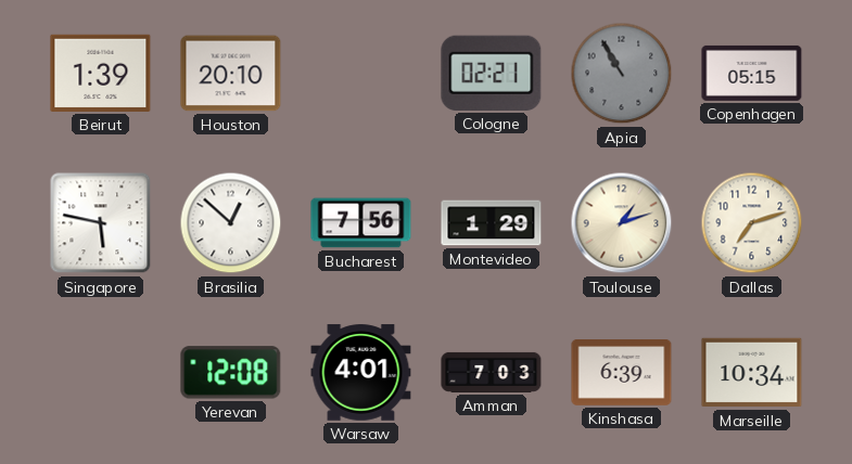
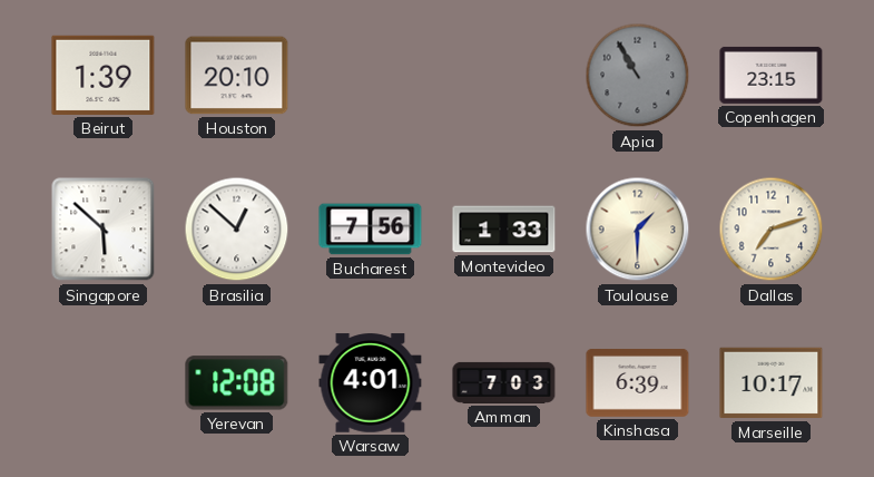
Cologne: 02:21 -> none (492, 73)
Copenhagen: 05:15 -> 23:15 (772, 75)
Singapore: 5:47 -> 5:52 (104, 230)
Montevideo: 1:29 -> 1:33 (504, 230)
Toulouse: 1:12 -> 1:30 (638, 230)
Marseille: 10:34 -> 10:17 (772, 383)
